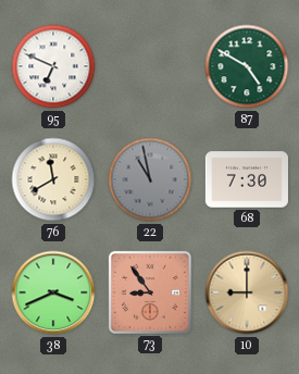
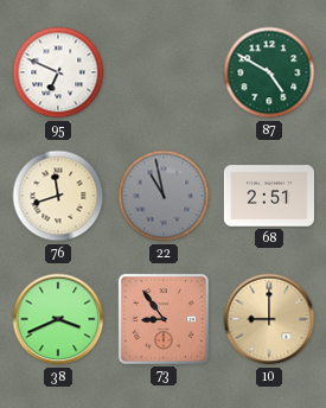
76: 11:40 -> 11:42 (58, 196)
68: 7:30 -> 2:51 (269, 196)
